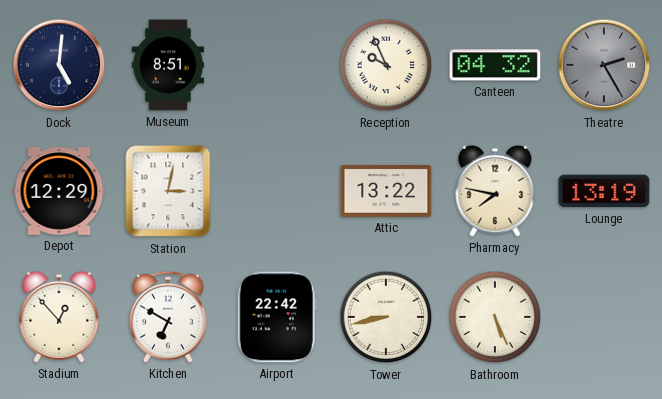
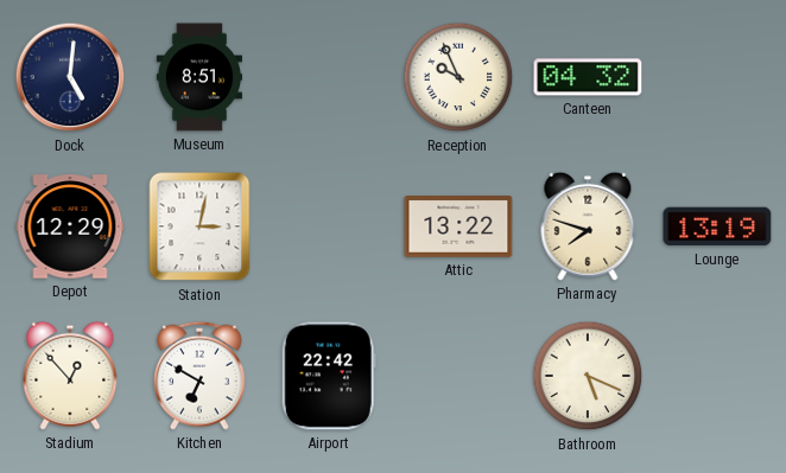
Theatre: 2:25 -> none (604, 65)
Pharmacy: 7:47 -> 7:48 (588, 226)
Tower: 8:43 -> none (386, 317)
Bathroom: 5:26 -> 5:19 (588, 376)
